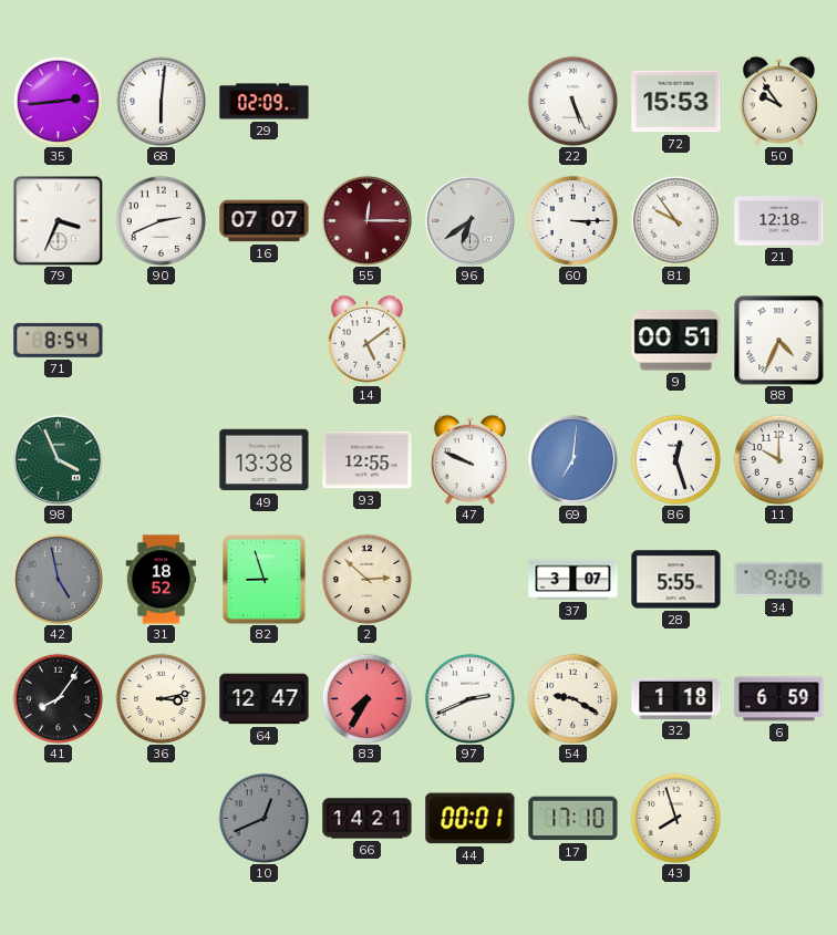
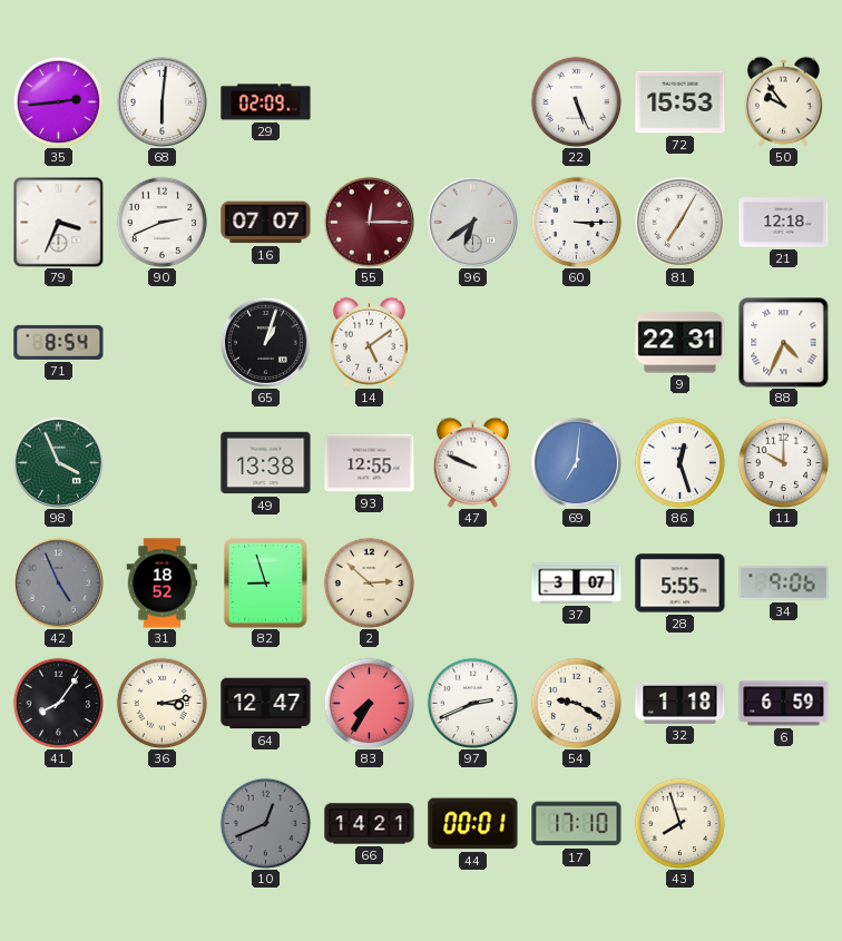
81: 9:54 -> 7:05 (679, 222)
65: none -> 1:03 (265, 342)
9: 00:51 -> 22:31 (681, 343)
42: 4:58 -> 4:56 (58, 582)
